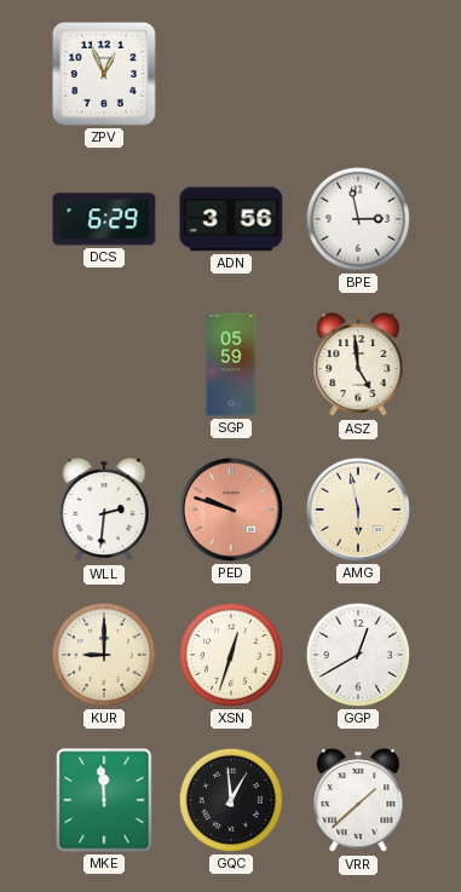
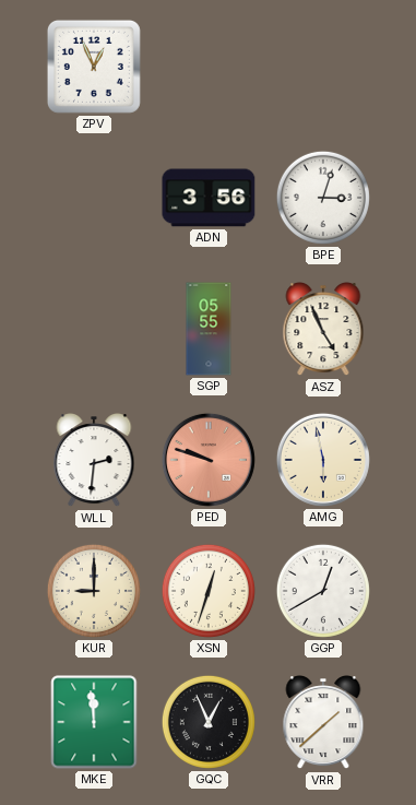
DCS: 6:29 -> none (104, 219)
BPE: 2:58 -> 3:03 (323, 198)
SGP: 05:59 -> 05:55 (209, 329)
ASZ: 4:59 -> 4:56 (323, 330)
GQC: 12:59 -> 12:56 (209, 722)
